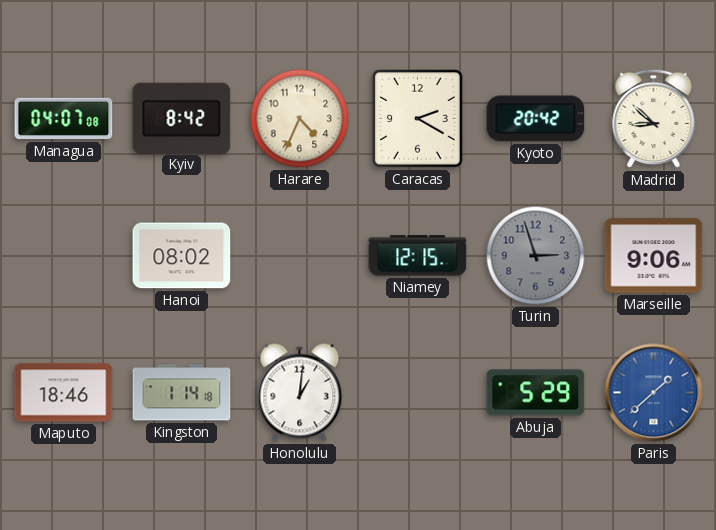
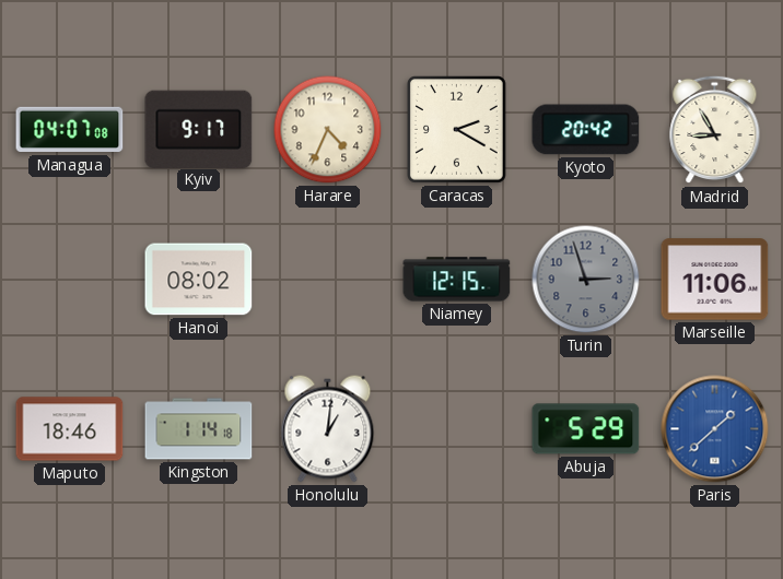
Kyiv: 8:42 -> 9:17 (199, 129)
Madrid: 8:52 -> 8:55 (715, 130)
Marseille: 9:06 -> 11:06 (715, 280)
